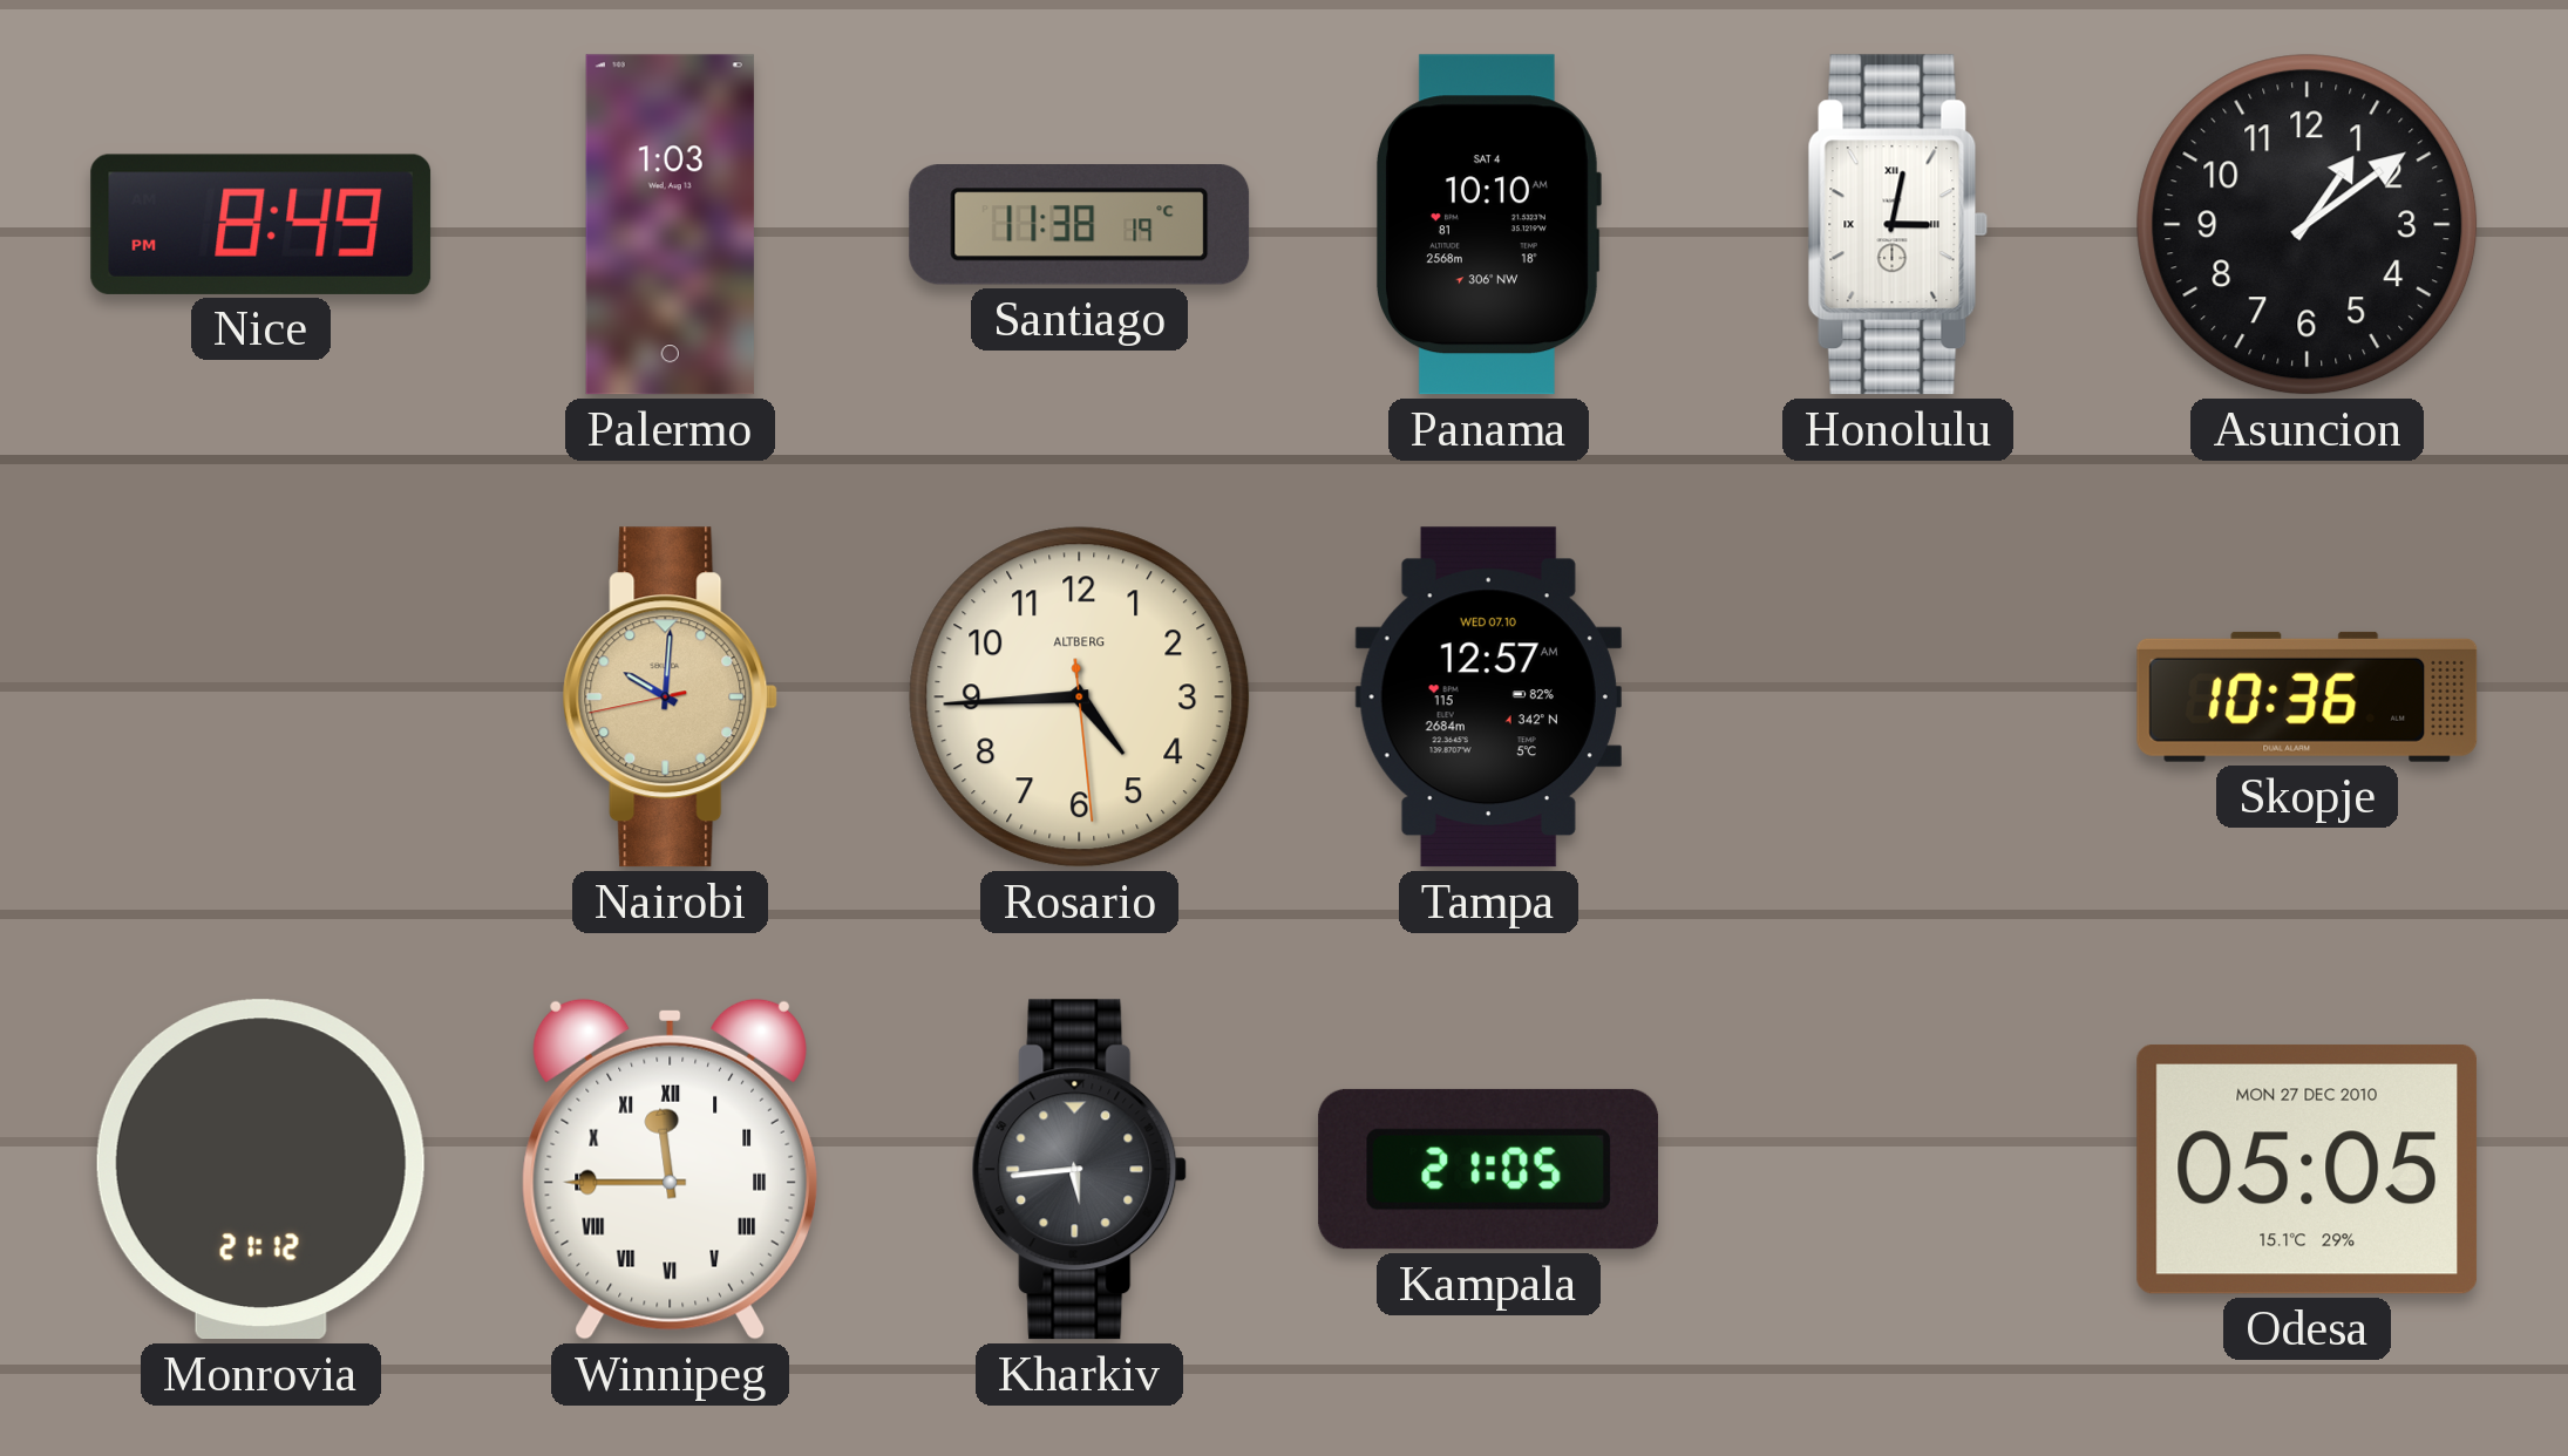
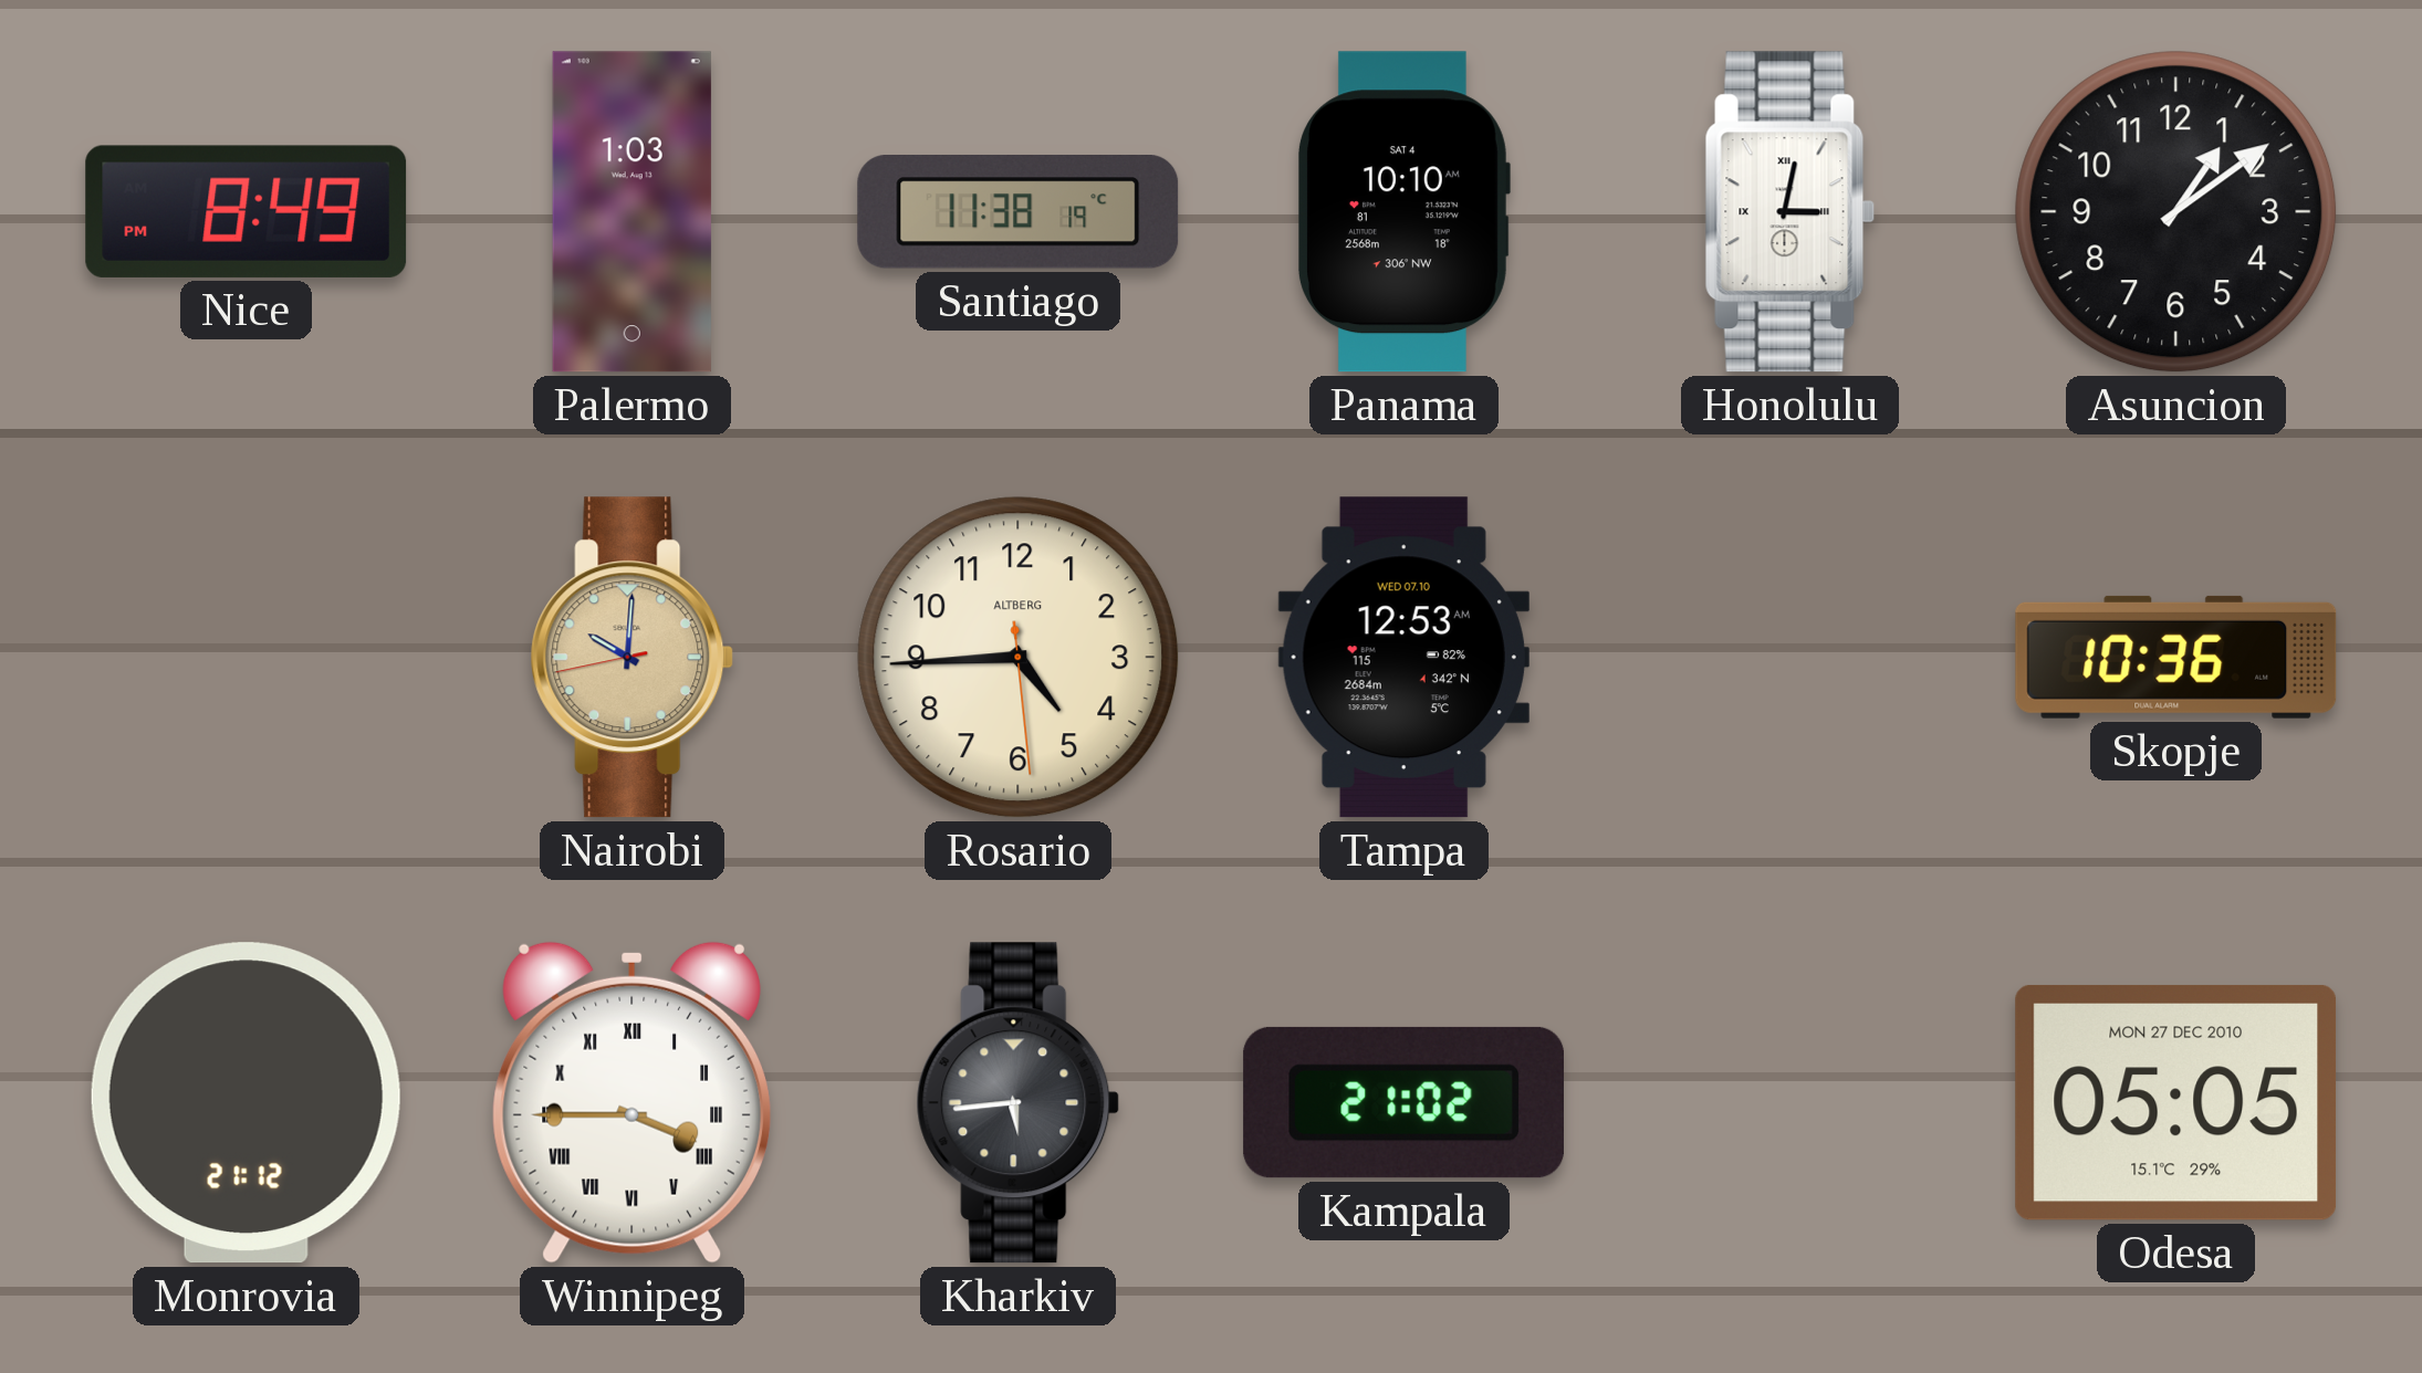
Tampa: 12:57 -> 12:53 (1403, 658)
Winnipeg: 11:45 -> 3:45 (631, 1102)
Kampala: 21:05 -> 21:02 (1403, 1102)
